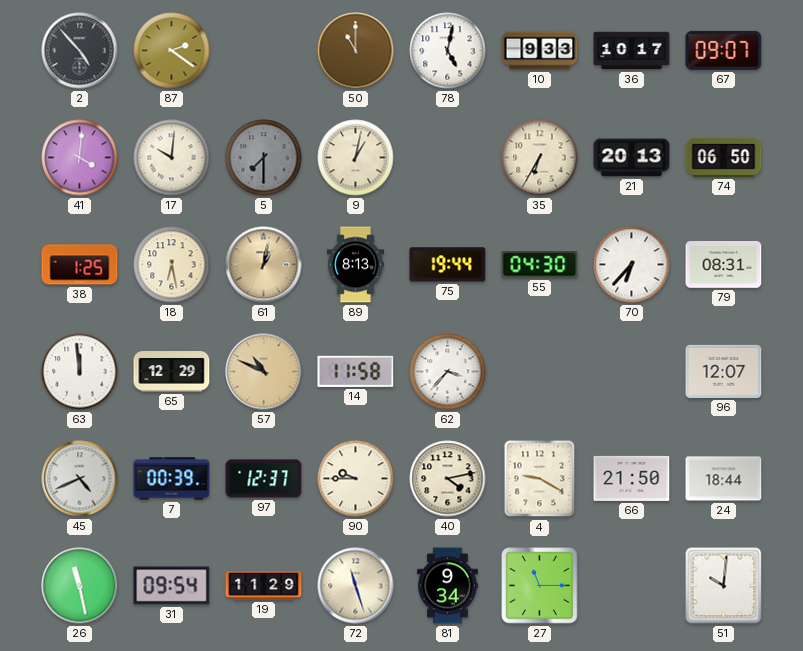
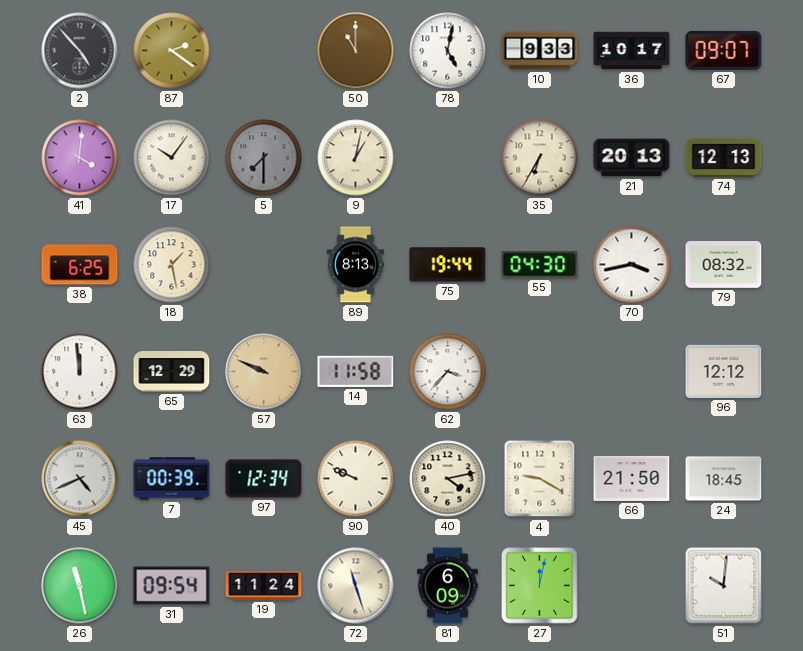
17: 10:01 -> 10:06 (172, 158)
74: 06:50 -> 12:13 (724, 157)
38: 1:25 -> 6:25 (80, 265)
18: 6:28 -> 1:28 (172, 265)
61: 1:02 -> none (264, 265)
70: 6:37 -> 3:43 (632, 265)
79: 08:31 -> 08:32 (724, 265)
57: 10:49 -> 9:49 (264, 372)
96: 12:07 -> 12:12 (724, 371)
97: 12:37 -> 12:34 (264, 479)
90: 9:45 -> 9:49 (356, 479)
24: 18:44 -> 18:45 (724, 479)
19: 11:29 -> 11:24 (264, 586)
81: 9:34 -> 6:09 (448, 586)
27: 11:15 -> 12:02 (540, 586)
